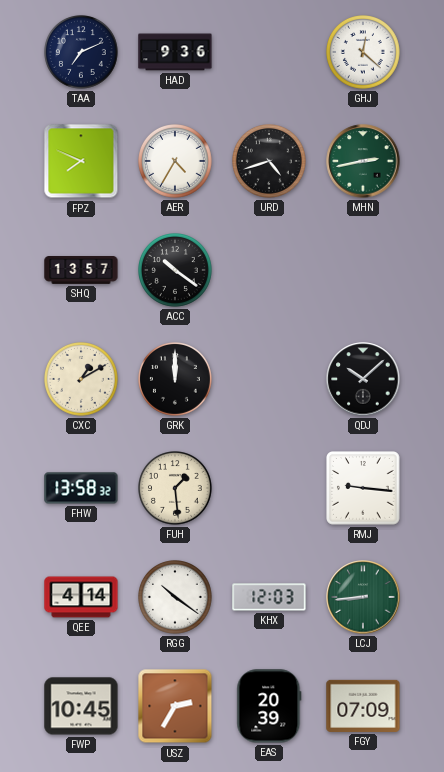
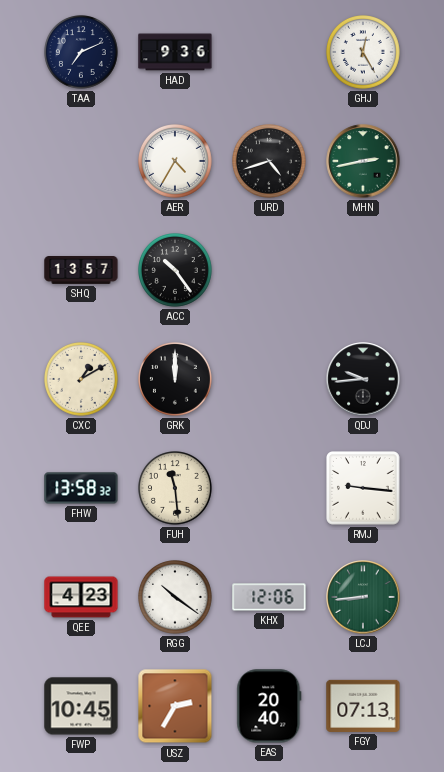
GHJ: 12:22 -> 12:25 (364, 53)
FPZ: 7:49 -> none (81, 161)
ACC: 10:21 -> 10:24 (176, 271)
QDJ: 10:08 -> 9:44 (363, 379)
FUH: 1:29 -> 11:29 (176, 489)
QEE: 4:14 -> 4:23 (81, 597)
KHX: 12:03 -> 12:06 (269, 597)
EAS: 20:39 -> 20:40 (269, 706)
FGY: 07:09 -> 07:13 (363, 706)
